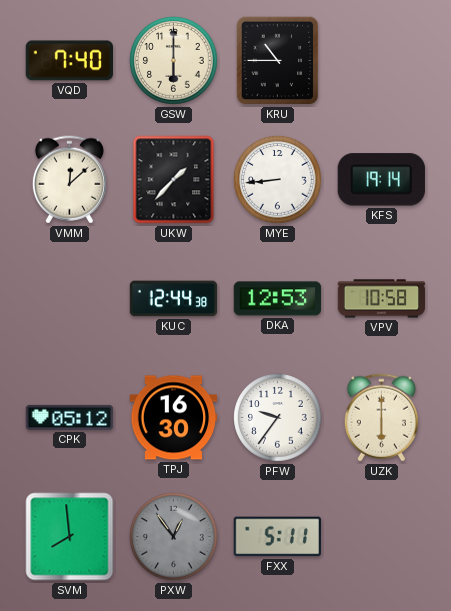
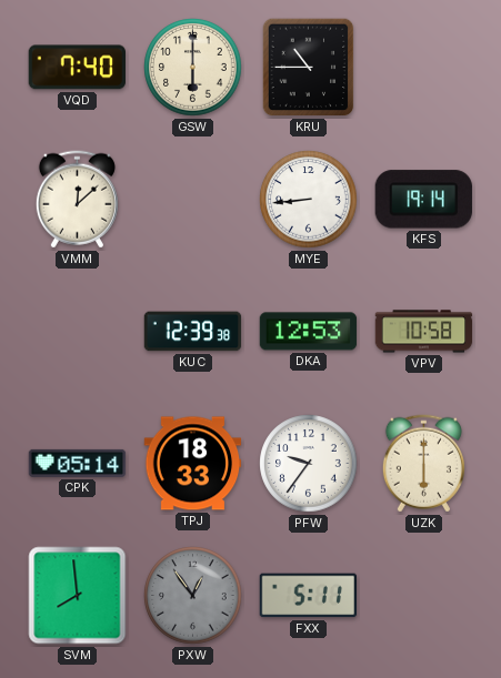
UKW: 1:37 -> none (174, 180)
KUC: 12:44 -> 12:39 (193, 332)
CPK: 05:12 -> 05:14 (78, 463)
TPJ: 16:30 -> 18:33 (193, 464)
